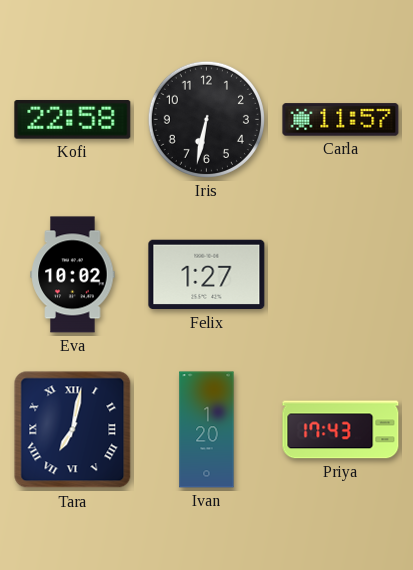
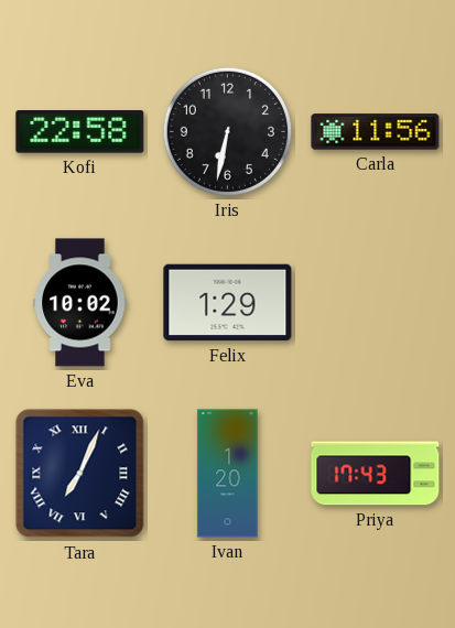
Carla: 11:57 -> 11:56 (376, 132)
Felix: 1:27 -> 1:29 (228, 303)
Tara: 7:02 -> 7:04 (80, 474)
